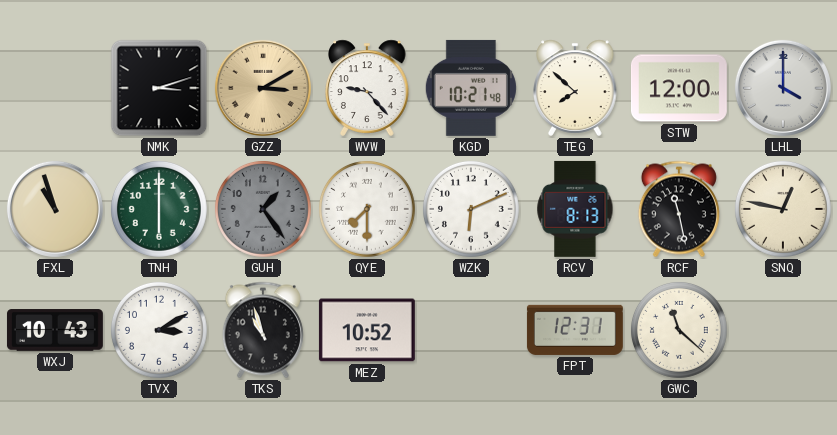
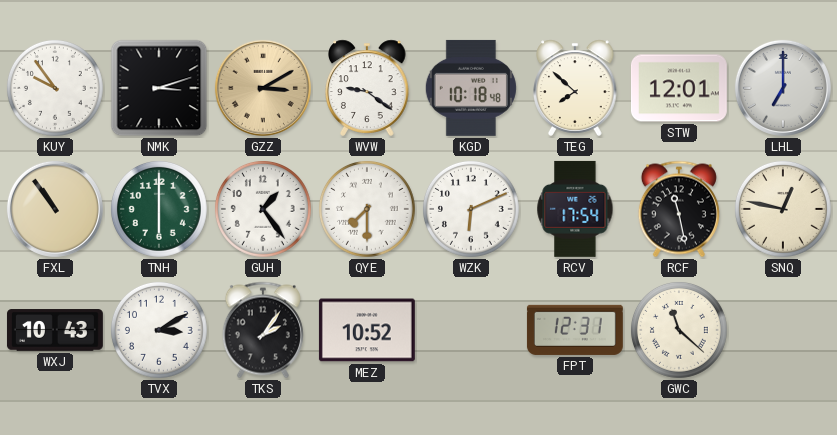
KUY: none -> 9:54 (55, 88)
WVW: 9:23 -> 9:21 (367, 88)
KGD: 10:21 -> 10:18 (471, 88)
STW: 12:00 -> 12:01 (679, 88)
LHL: 4:00 -> 7:00 (783, 88)
FXL: 10:57 -> 10:54 (55, 209)
GUH dial: grey -> white (263, 209)
RCV: 8:13 -> 17:54 (575, 209)
TKS: 10:57 -> 2:06 (263, 330)
